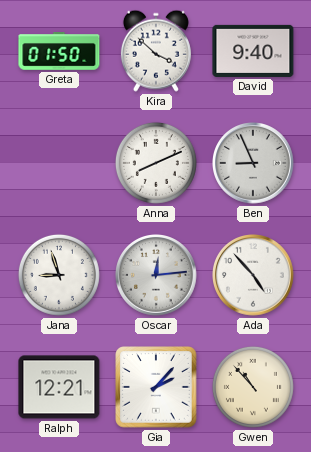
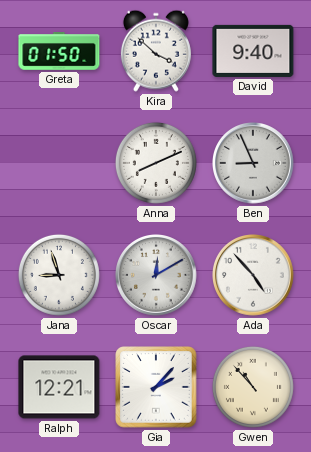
Oscar: 12:14 -> 12:10 (157, 276)
